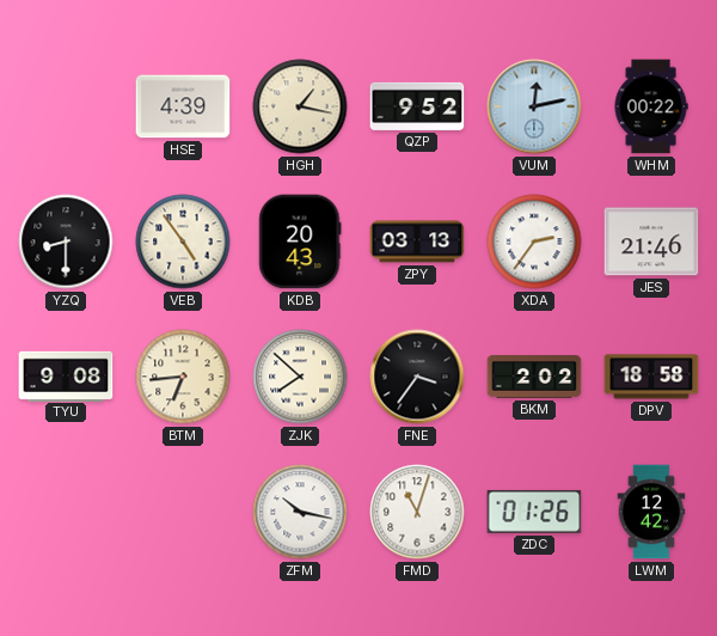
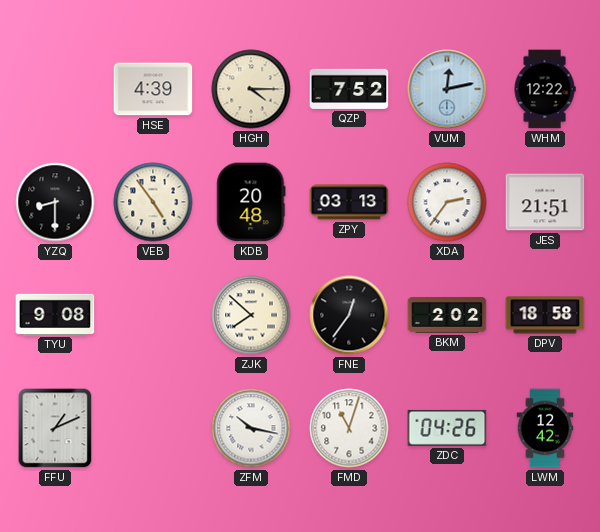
HGH: 1:17 -> 4:15 (251, 89)
QZP: 9:52 -> 7:52 (349, 89)
WHM: 00:22 -> 12:22 (545, 89)
KDB: 20:43 -> 20:48 (251, 202)
JES: 21:46 -> 21:51 (545, 202)
BTM: 6:44 -> none (183, 377)
FNE: 3:36 -> 12:36 (349, 315)
FFU: none -> 1:11 (55, 428)
ZDC: 01:26 -> 04:26 (447, 428)
